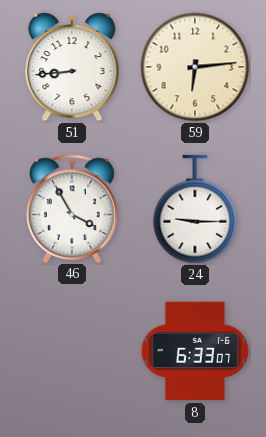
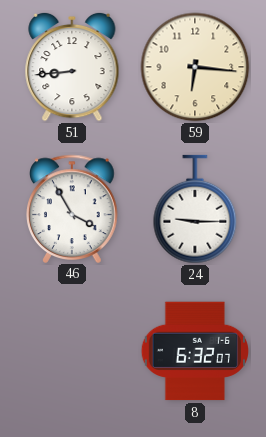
59: 6:14 -> 6:16 (195, 67)
8: 6:33 -> 6:32 (194, 351)
